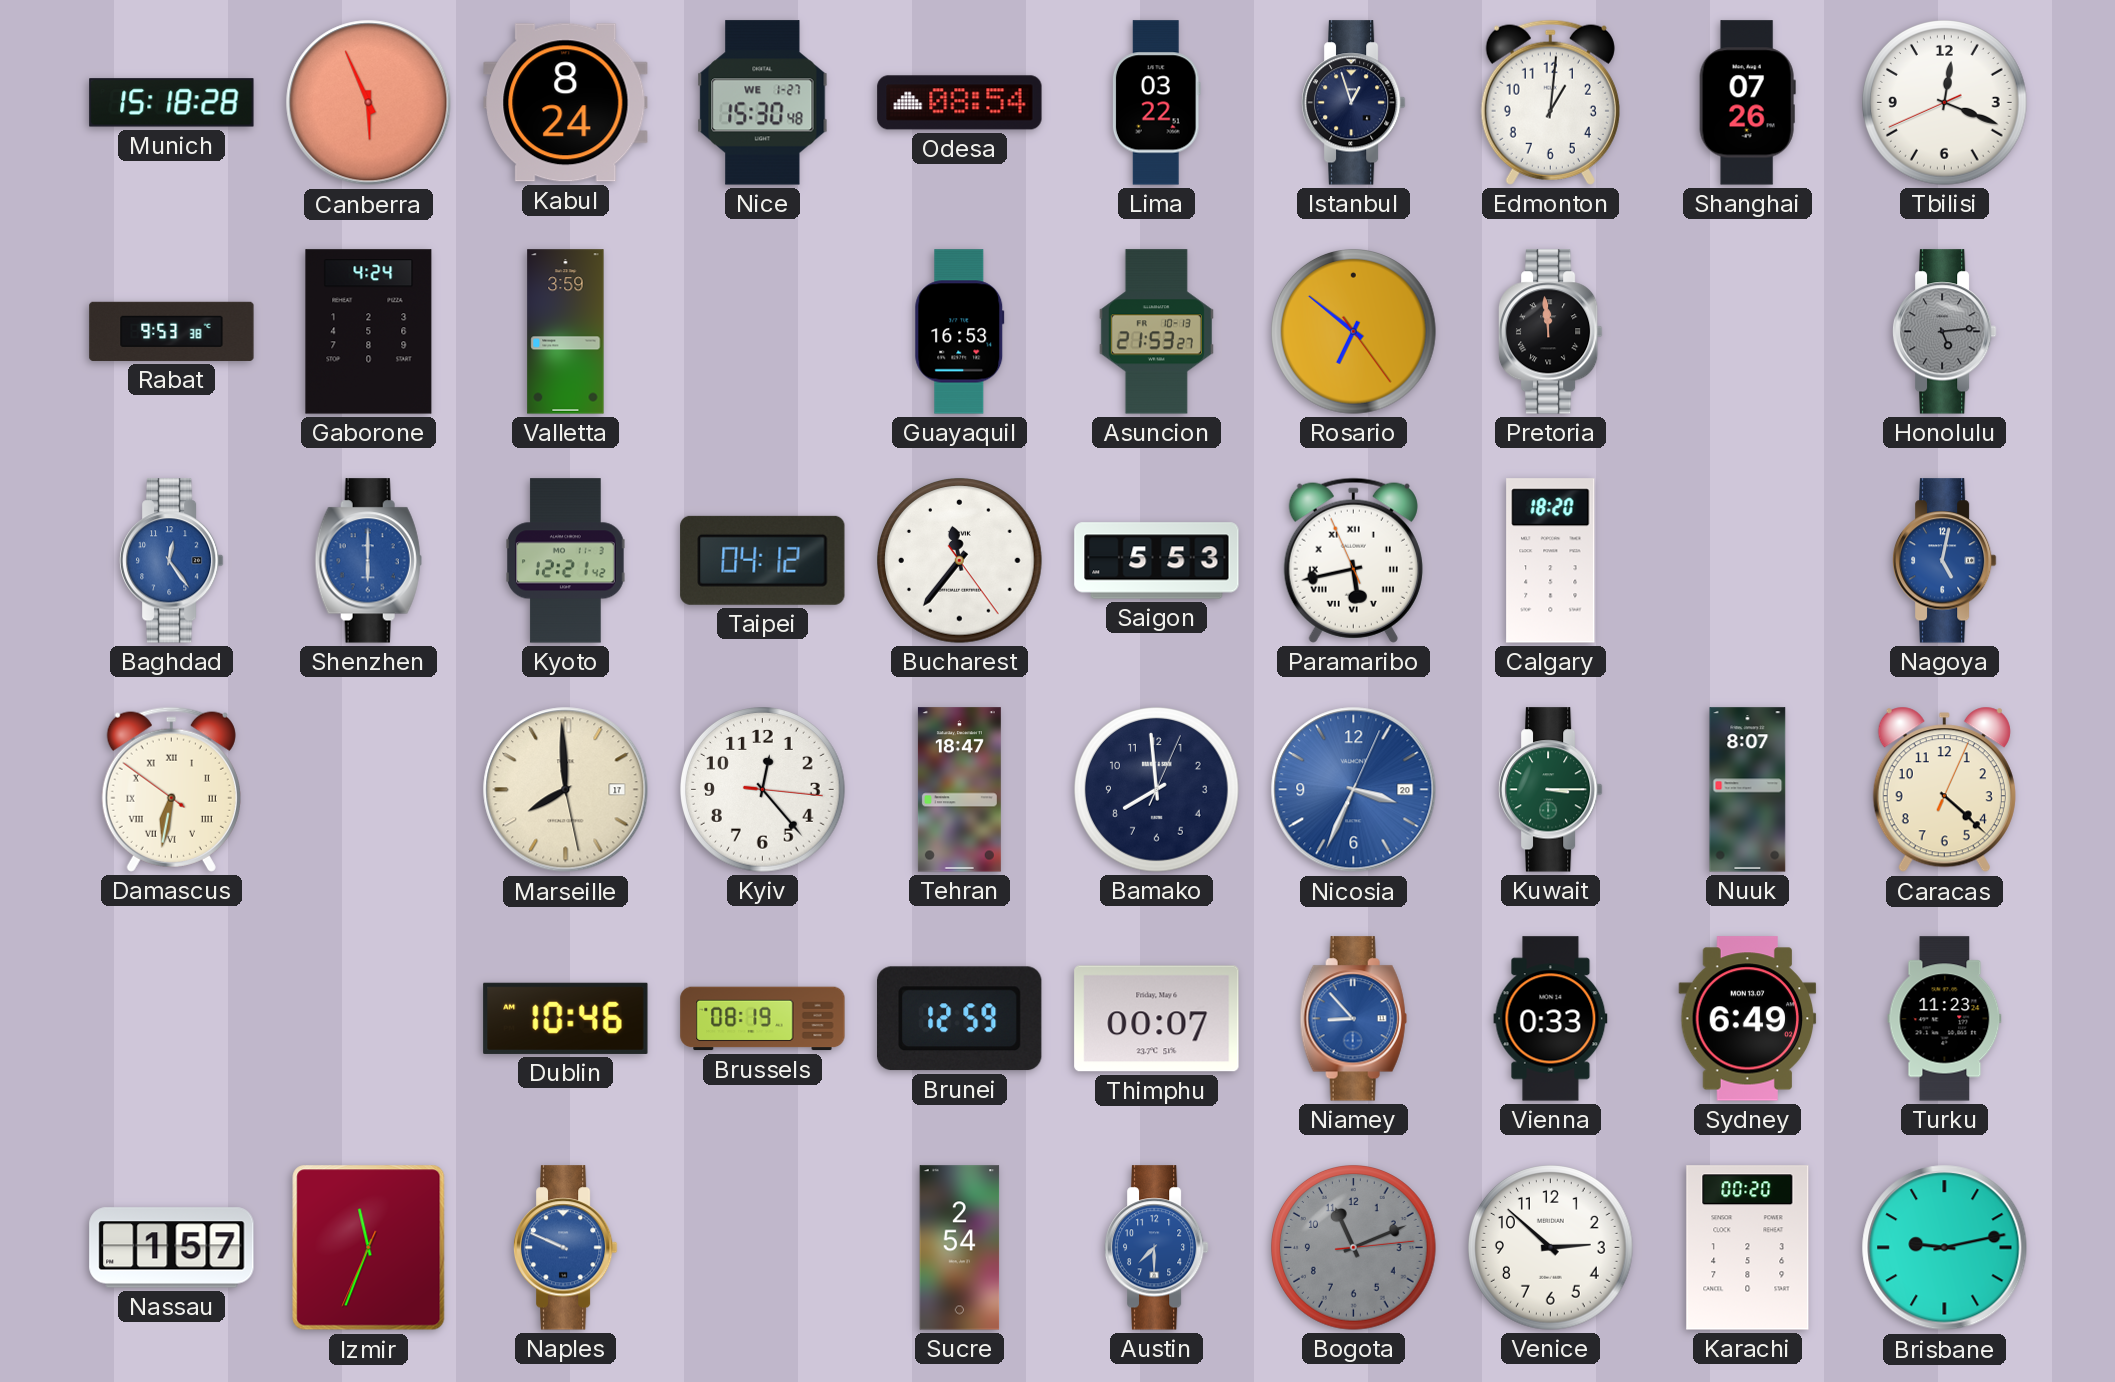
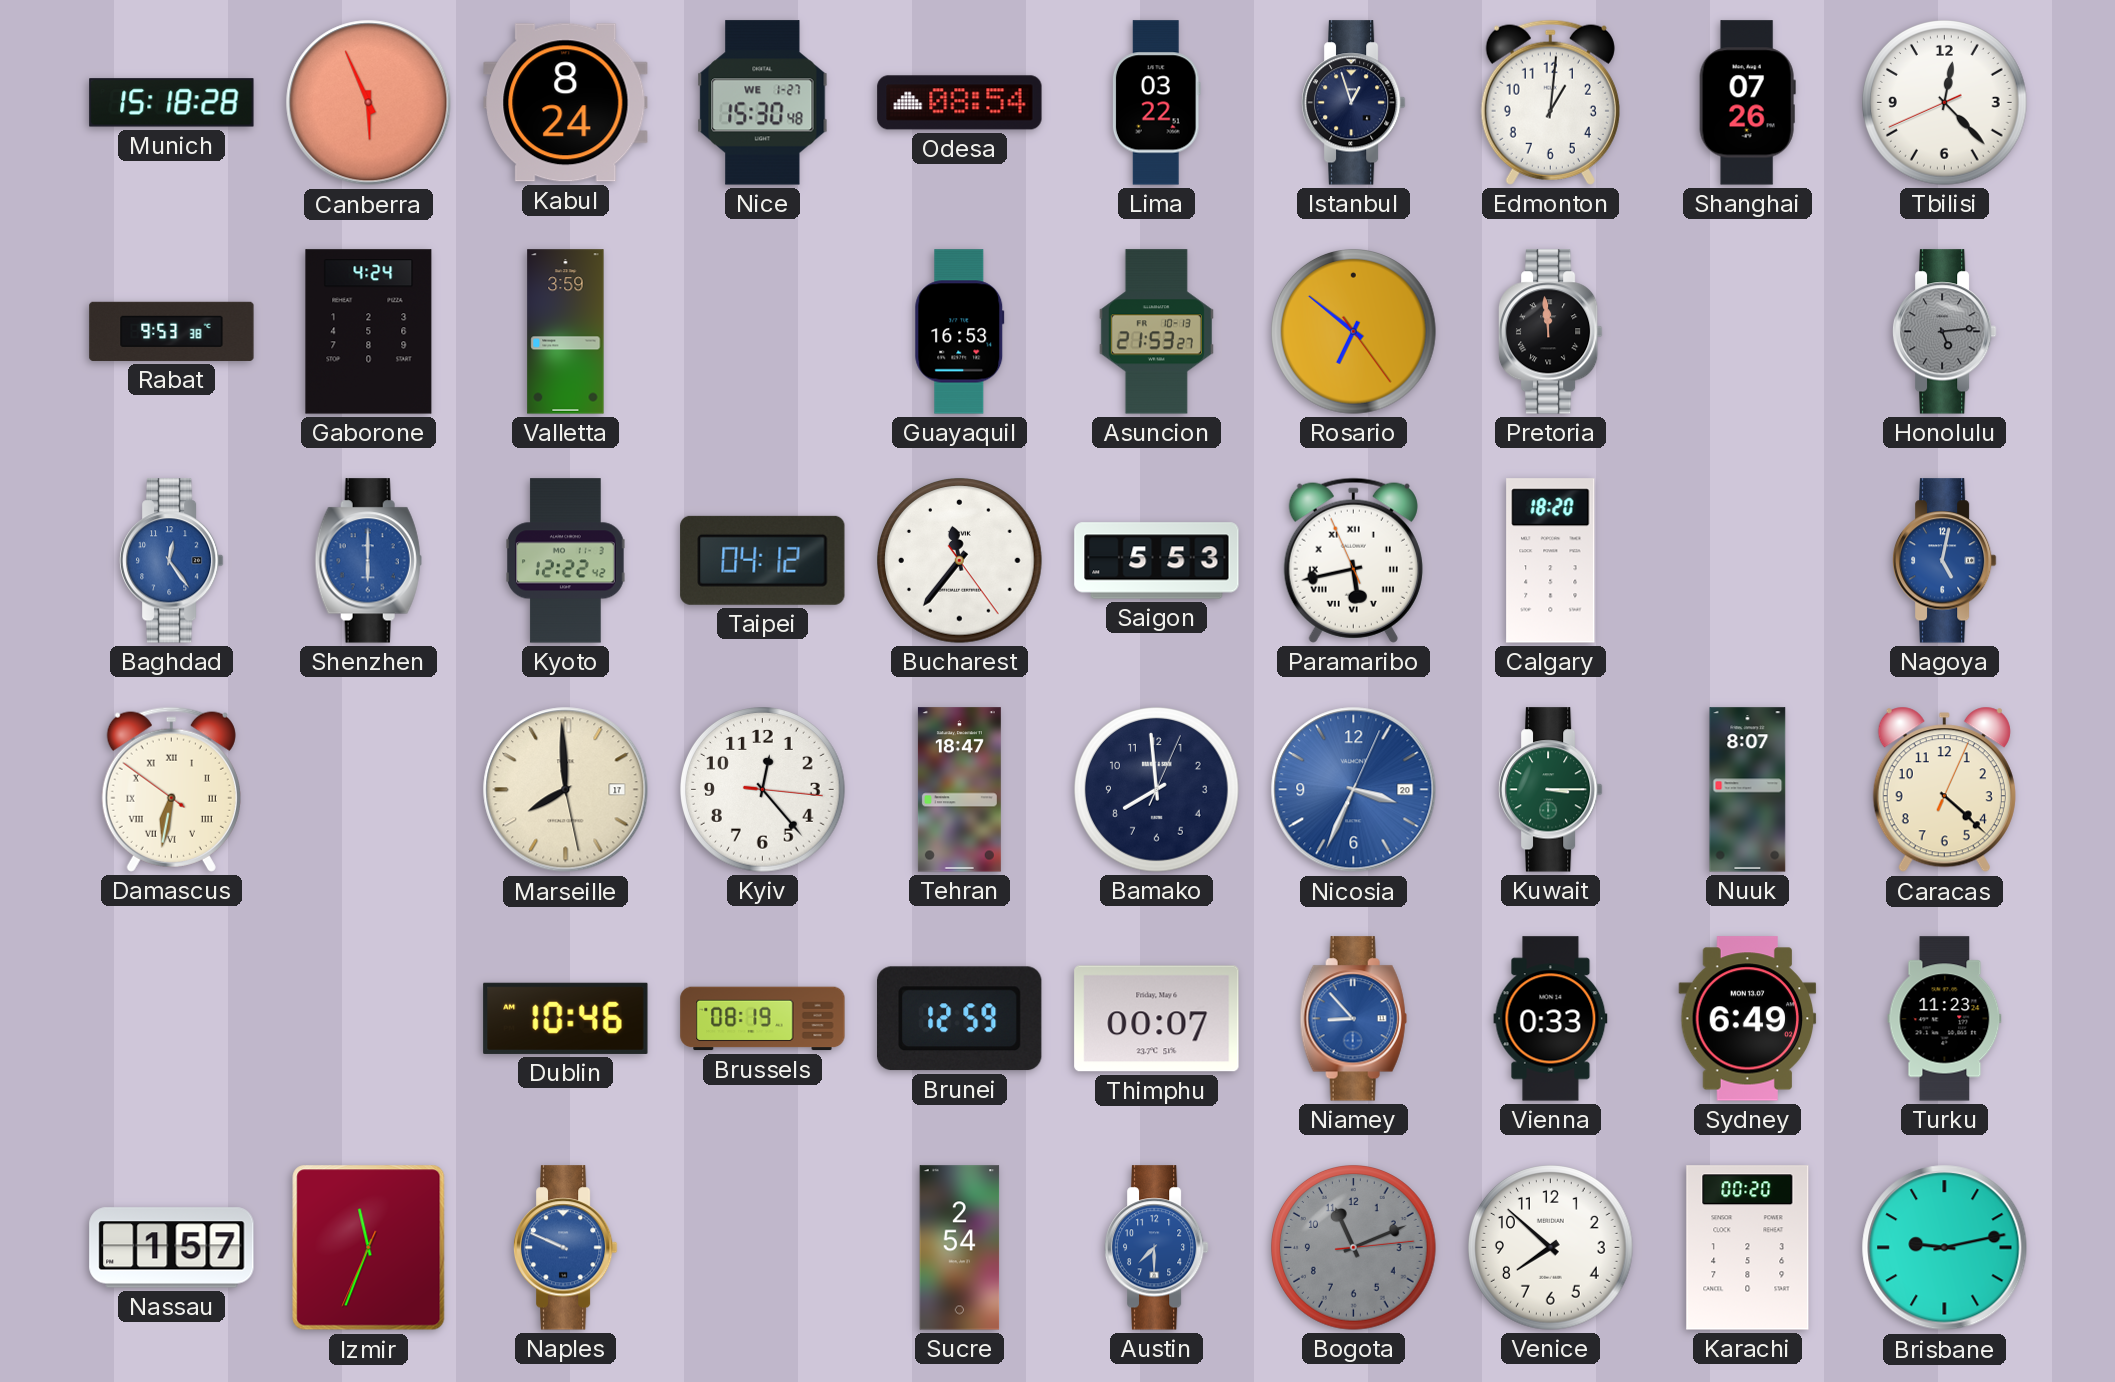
Tbilisi: 12:18 -> 12:22 (1945, 103)
Kyoto: 12:21 -> 12:22 (566, 561)
Venice: 2:52 -> 7:52 (1551, 1248)
